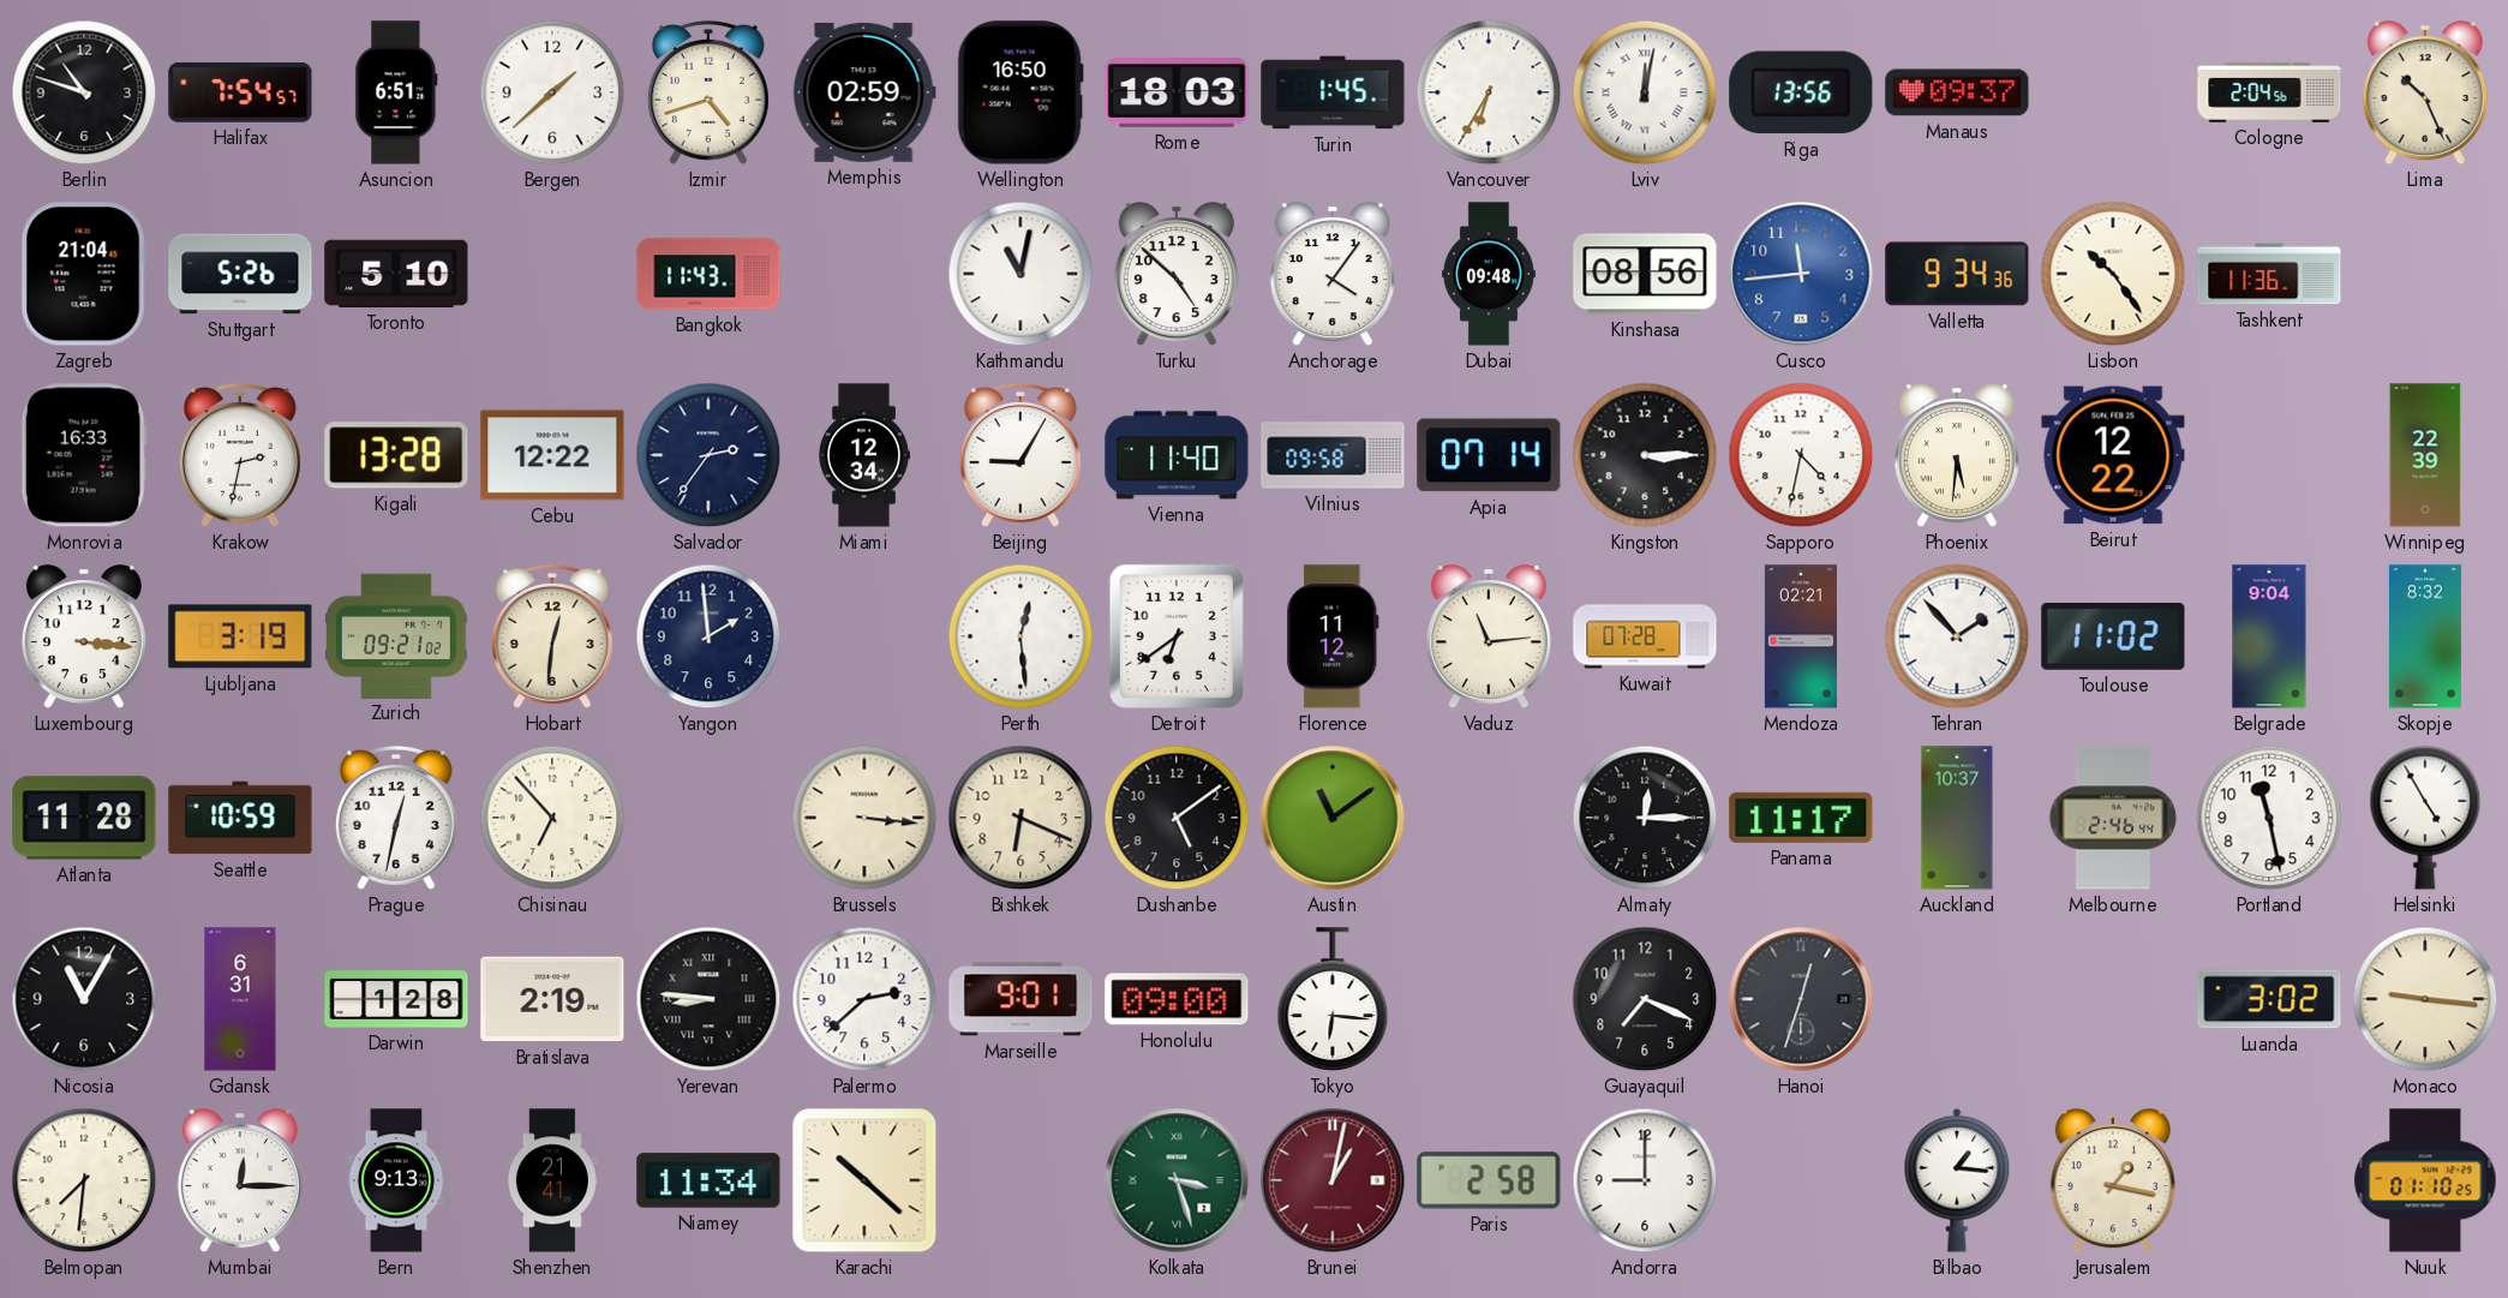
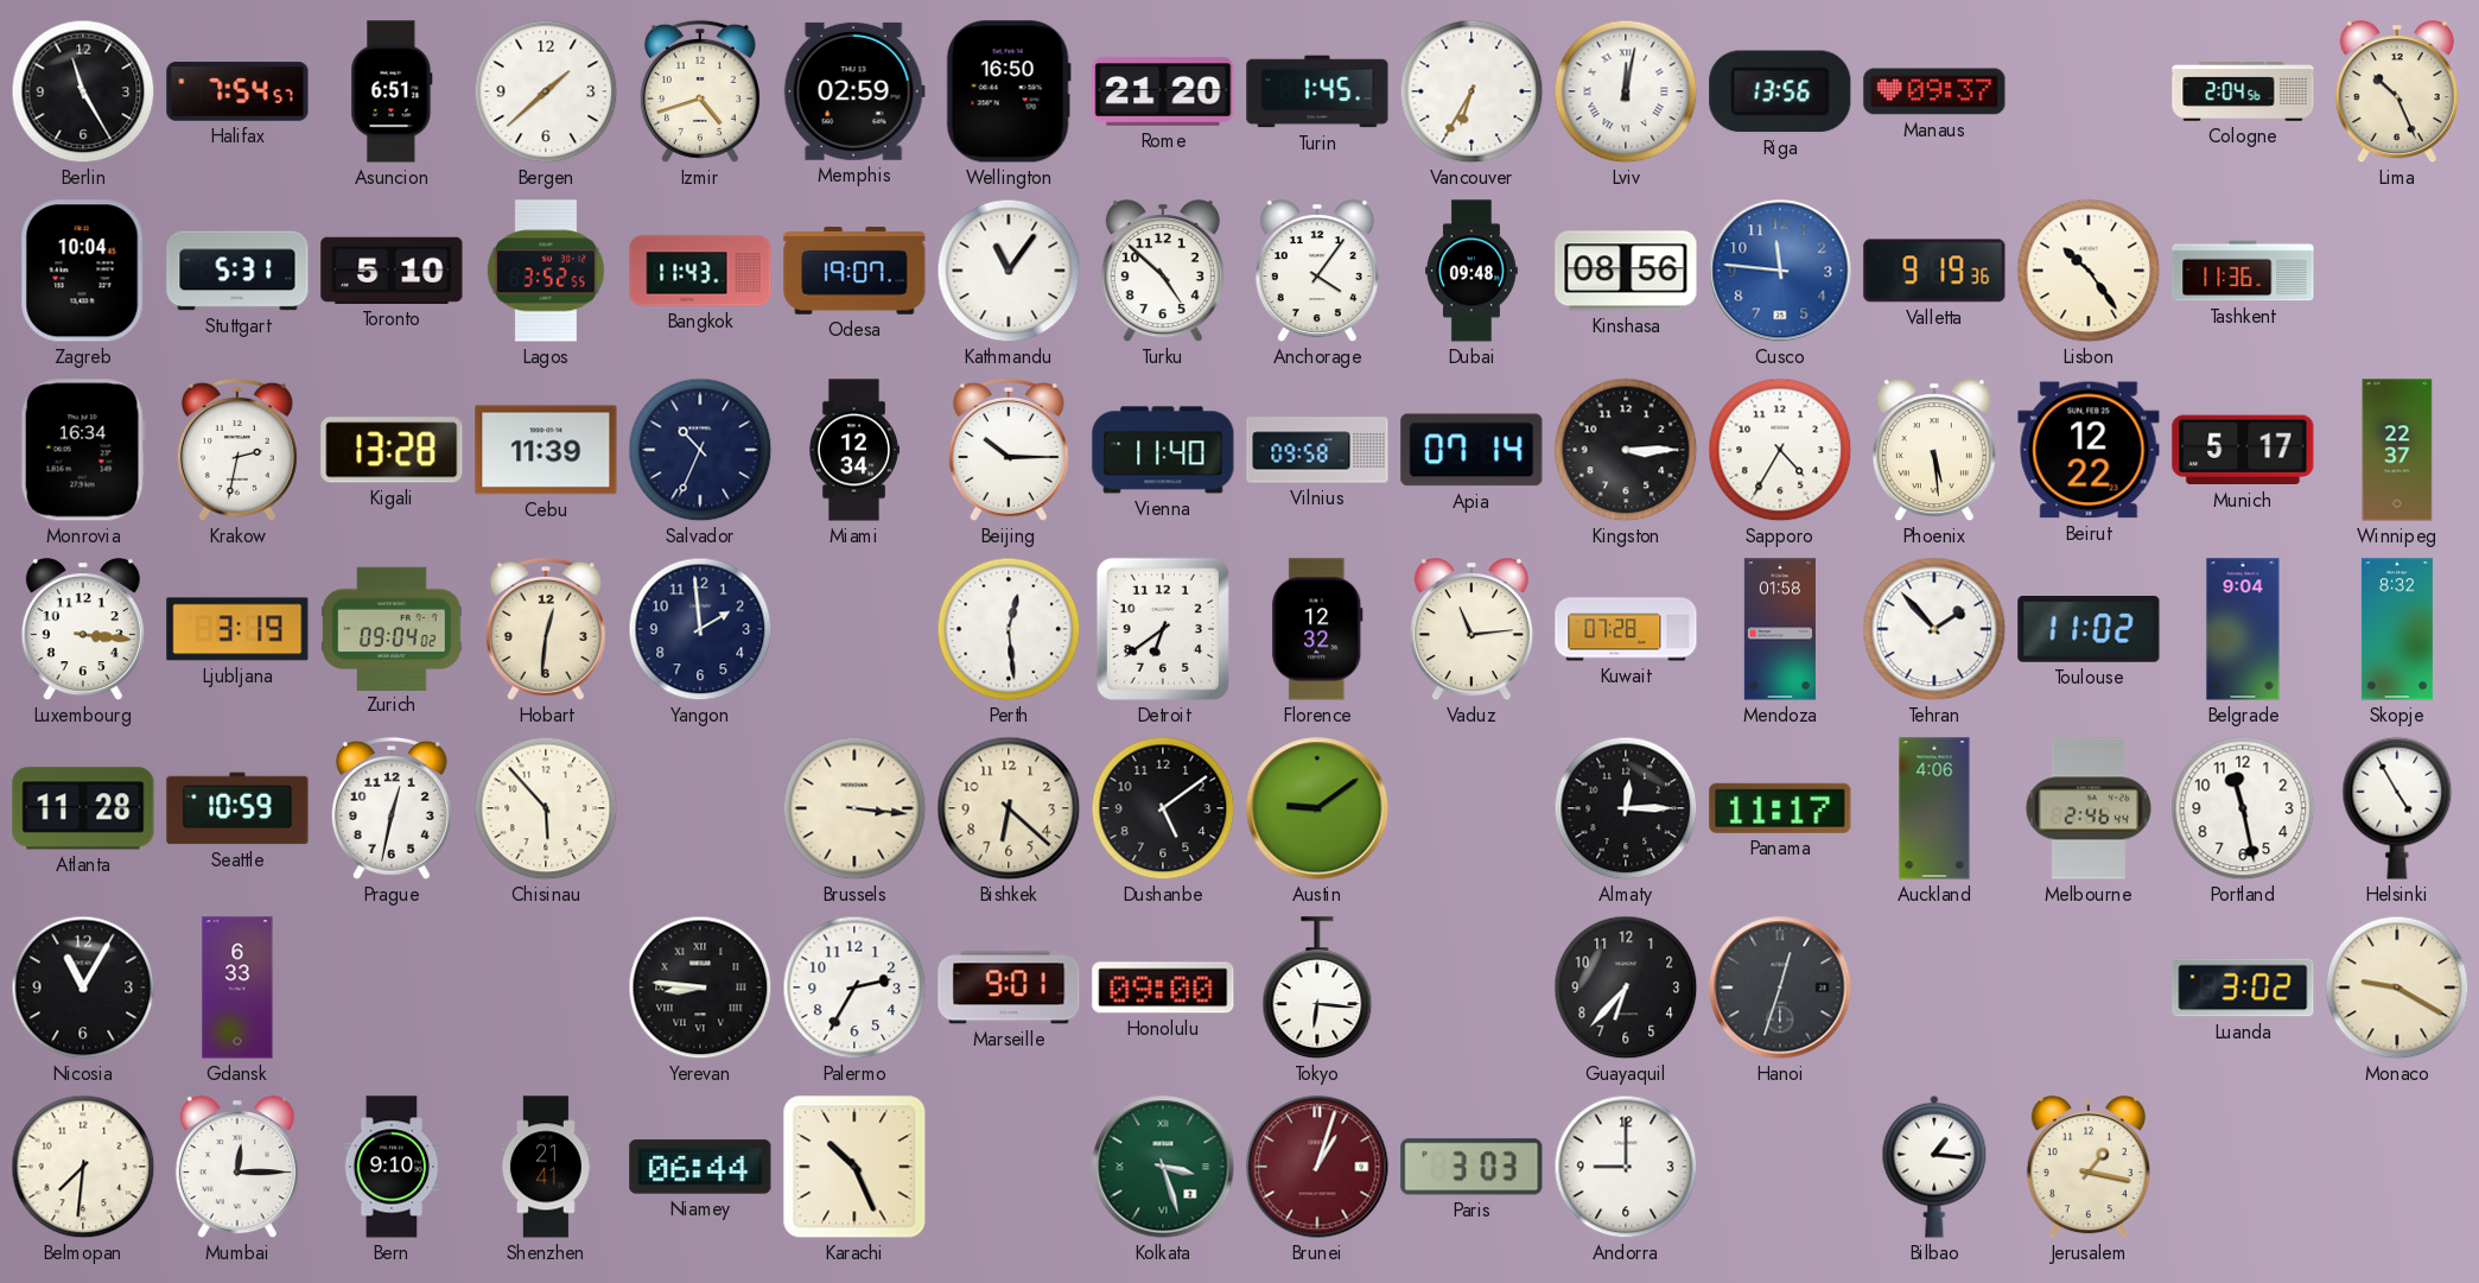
Berlin: 10:48 -> 11:25 (83, 91)
Rome: 18:03 -> 21:20 (1163, 91)
Zagreb: 21:04 -> 10:04 (83, 271)
Stuttgart: 5:26 -> 5:31 (237, 271)
Lagos: none -> 3:52 (546, 271)
Odesa: none -> 19:07 (854, 271)
Kathmandu: 11:02 -> 11:06 (1009, 271)
Cusco: 11:44 -> 11:46 (1780, 271)
Valletta: 9:34 -> 9:19 (1934, 271)
Monrovia: 16:33 -> 16:34 (83, 450)
Cebu: 12:22 -> 11:39 (546, 450)
Salvador: 2:36 -> 10:34 (700, 450)
Beijing: 9:05 -> 10:15 (1009, 450)
Sapporo: 4:32 -> 4:35 (1780, 450)
Phoenix: 5:31 -> 5:29 (1934, 451)
Munich: none -> 5:17 (2243, 450)
Winnipeg: 22:39 -> 22:37 (2397, 450)
Zurich: 09:21 -> 09:04 (392, 628)
Florence: 11:12 -> 12:32 (1317, 629)
Mendoza: 02:21 -> 01:58 (1780, 629)
Chisinau: 6:53 -> 5:53 (546, 808)
Bishkek: 6:19 -> 6:22 (1009, 808)
Austin: 11:09 -> 9:09 (1317, 808)
Auckland: 10:37 -> 4:06 (1934, 808)
Gdansk: 6:31 -> 6:33 (237, 987)
Darwin: 1:28 -> none (396, 999)
Bratislava: 2:19 -> none (552, 999)
Palermo: 2:38 -> 2:35 (854, 987)
Guayaquil: 7:19 -> 6:37 (1626, 987)
Monaco: 9:16 -> 9:20 (2397, 987)
Bern: 9:13 -> 9:10 (392, 1167)
Niamey: 11:34 -> 06:44 (700, 1167)
Karachi: 10:22 -> 10:26 (854, 1167)
Brunei: 1:02 -> 1:03 (1317, 1167)
Paris: 2:58 -> 3:03 (1471, 1167)
Nuuk: 01:10 -> none (2425, 1180)
